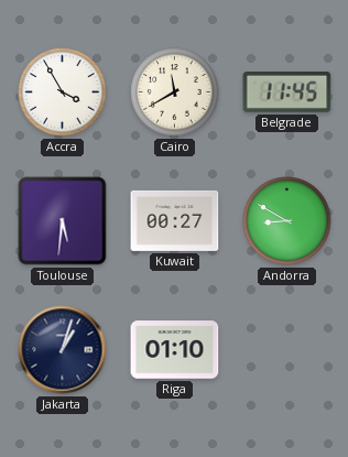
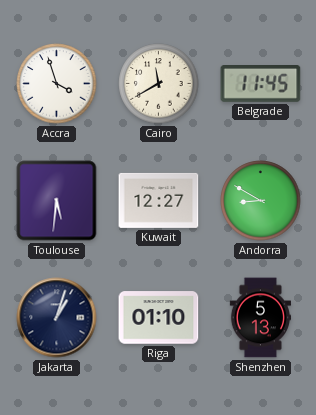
Accra: 3:55 -> 3:57 (57, 84)
Kuwait: 00:27 -> 12:27 (159, 200)
Shenzhen: none -> 5:13 (260, 318)
